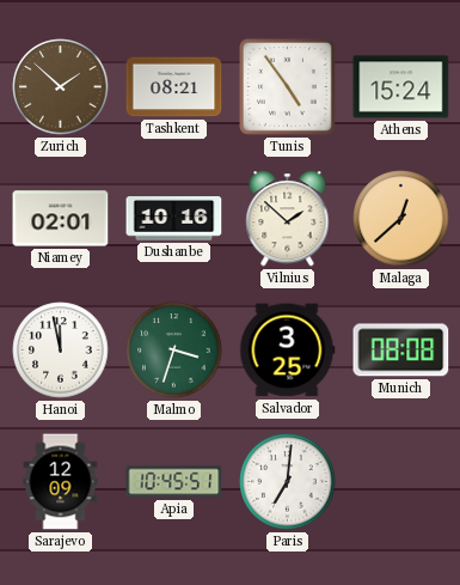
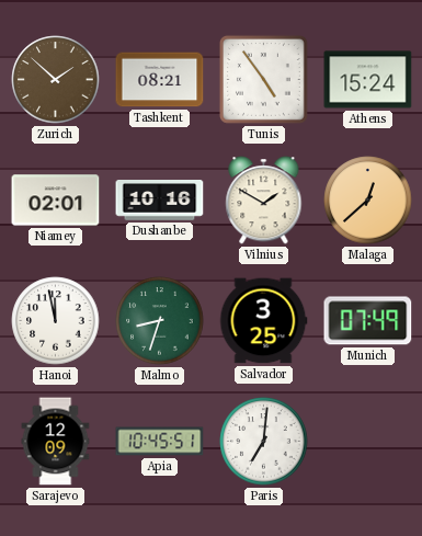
Vilnius: 1:52 -> 1:50 (264, 201)
Malmo: 3:33 -> 8:33 (160, 321)
Munich: 08:08 -> 07:49 (368, 321)
